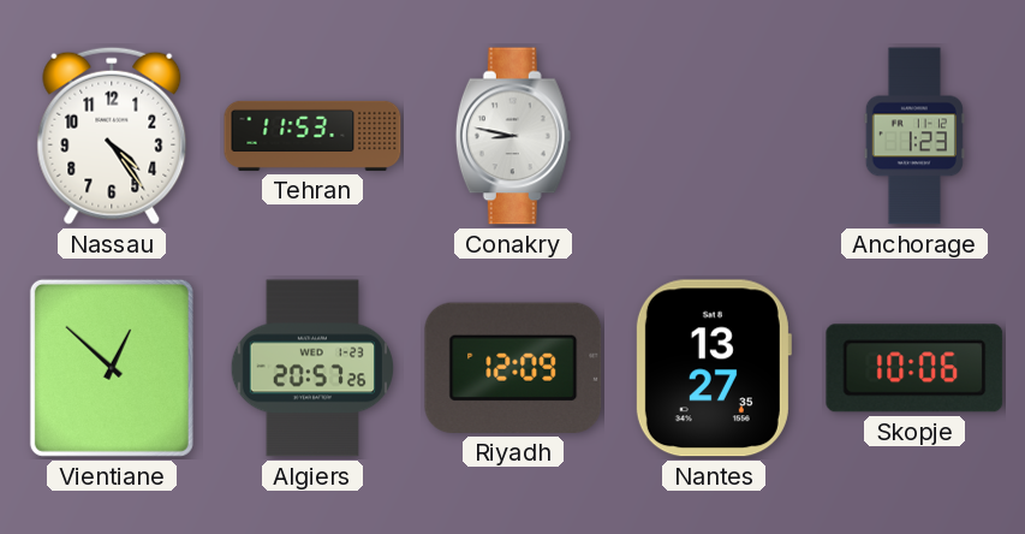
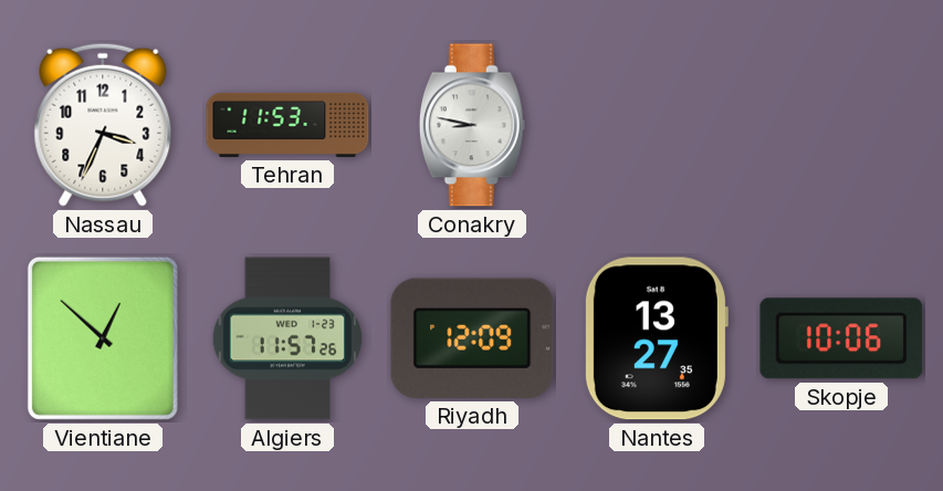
Nassau: 4:24 -> 3:34 (103, 125)
Anchorage: 1:23 -> none (914, 136)
Algiers: 20:57 -> 11:57 (286, 338)
